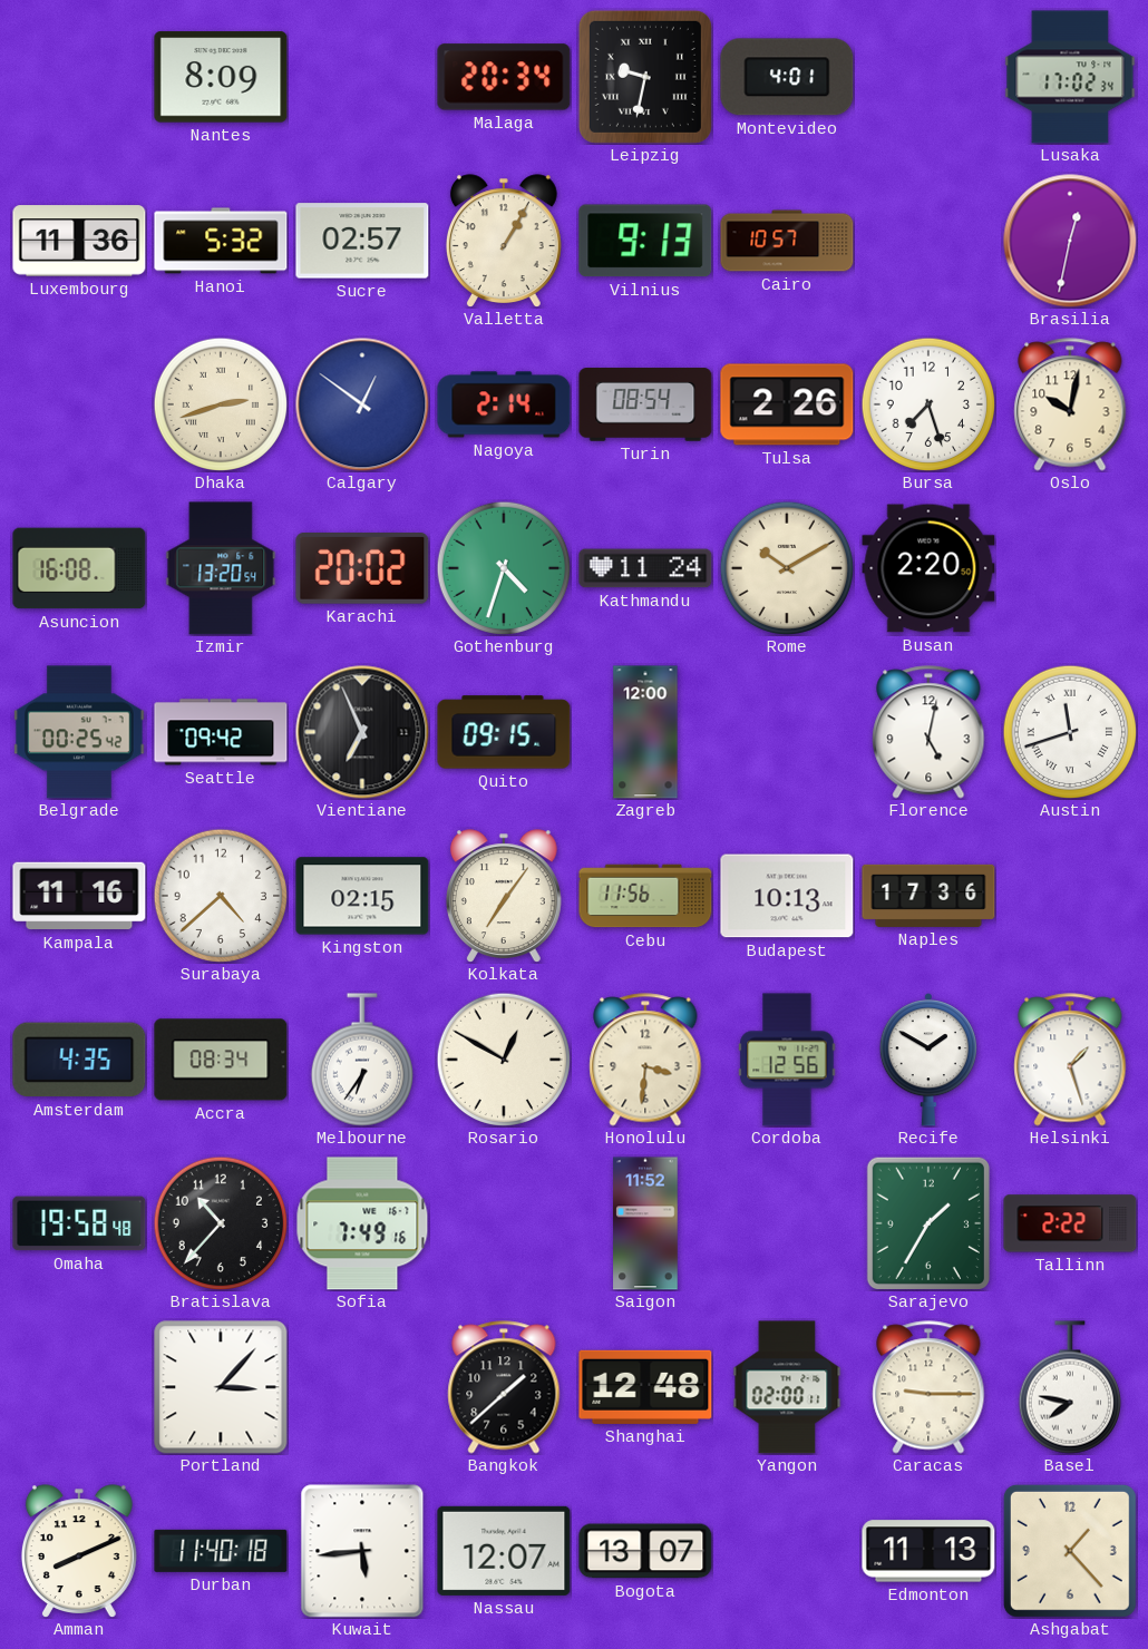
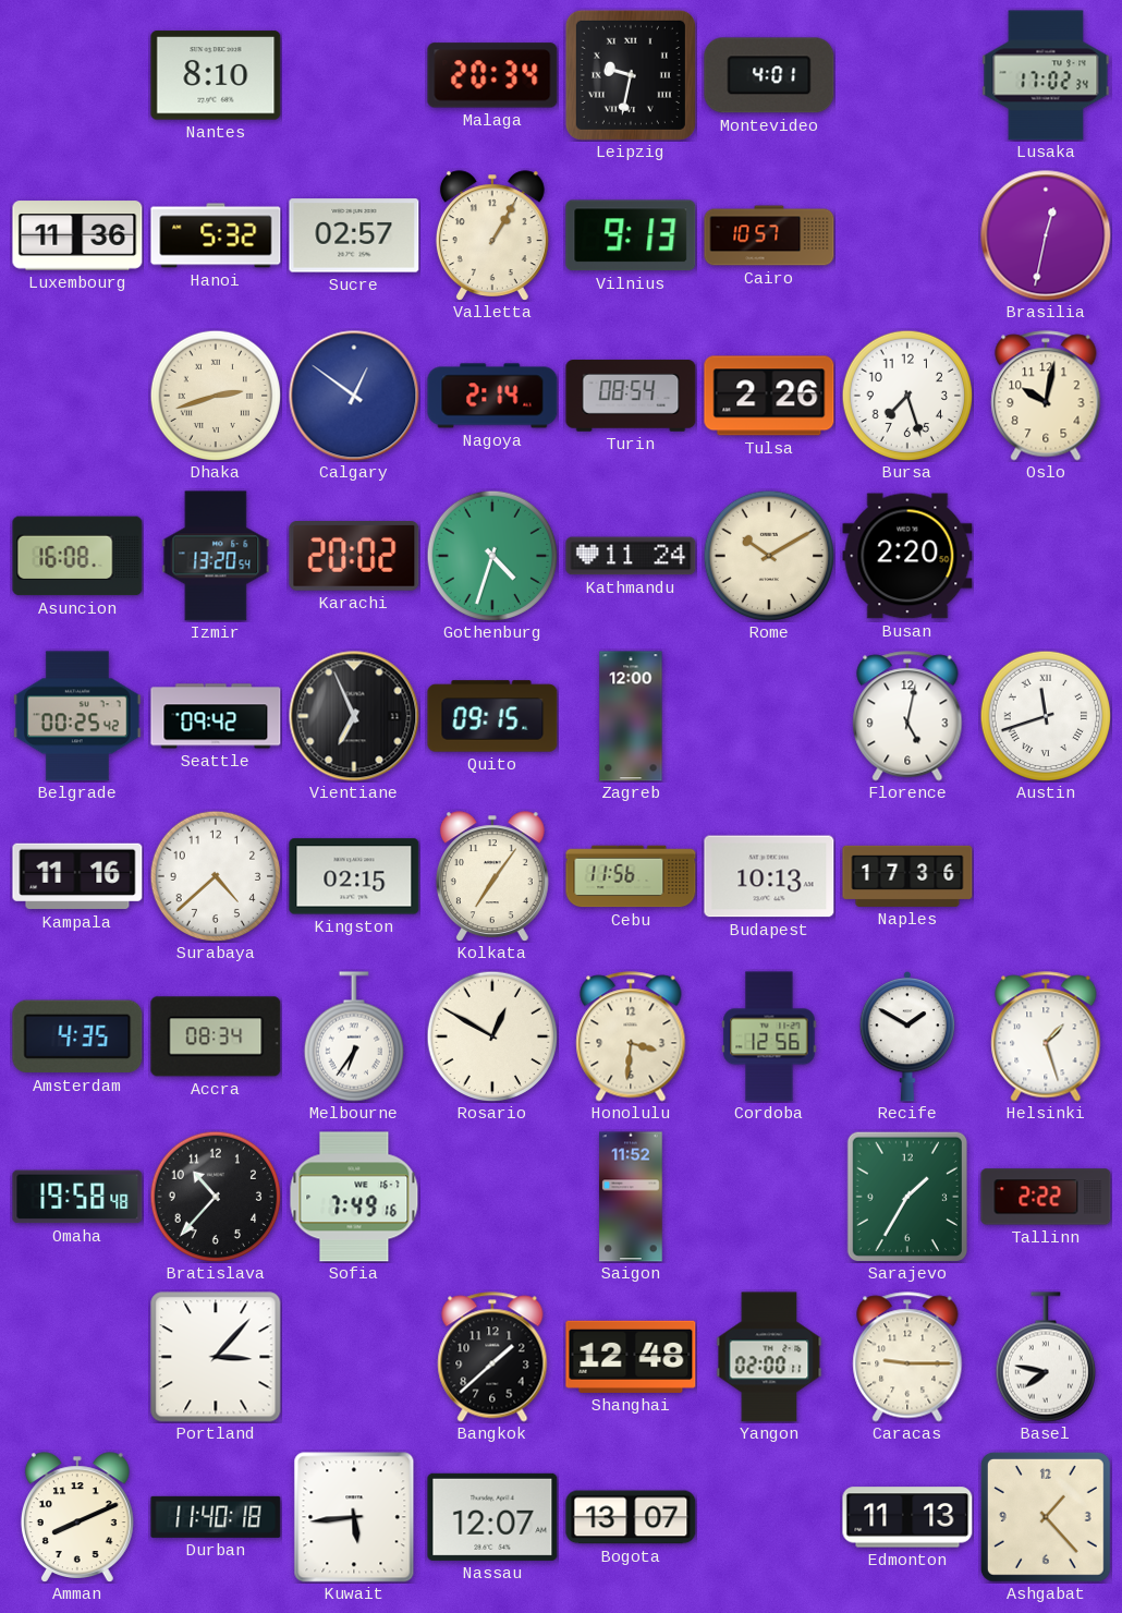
Nantes: 8:09 -> 8:10 (216, 75)
